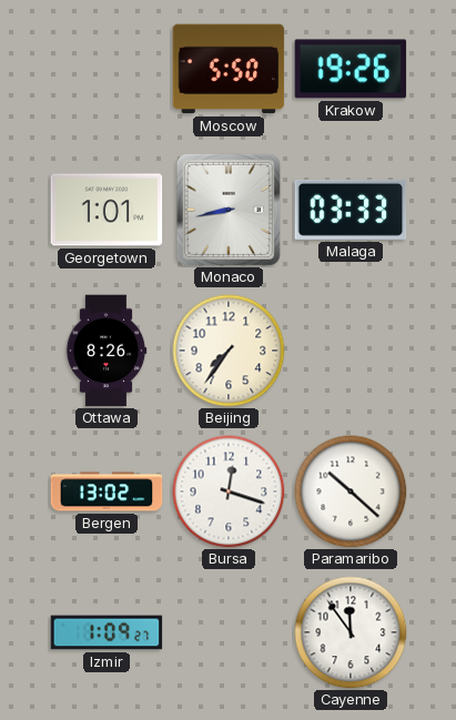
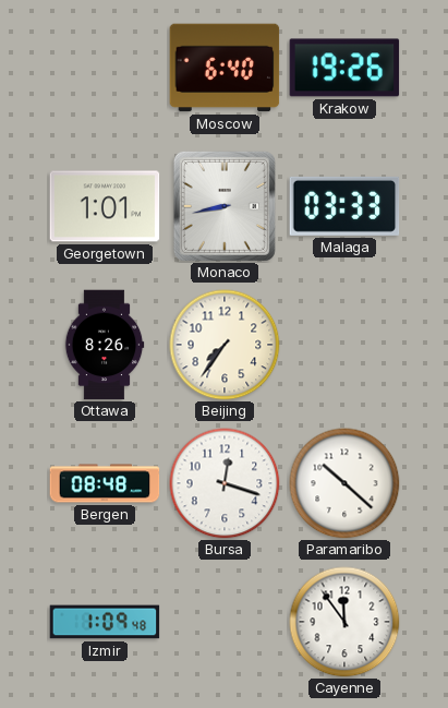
Moscow: 5:50 -> 6:40 (225, 68)
Bergen: 13:02 -> 08:48 (105, 483)
Izmir: 1:09:27 -> 1:09:48 (105, 622)
